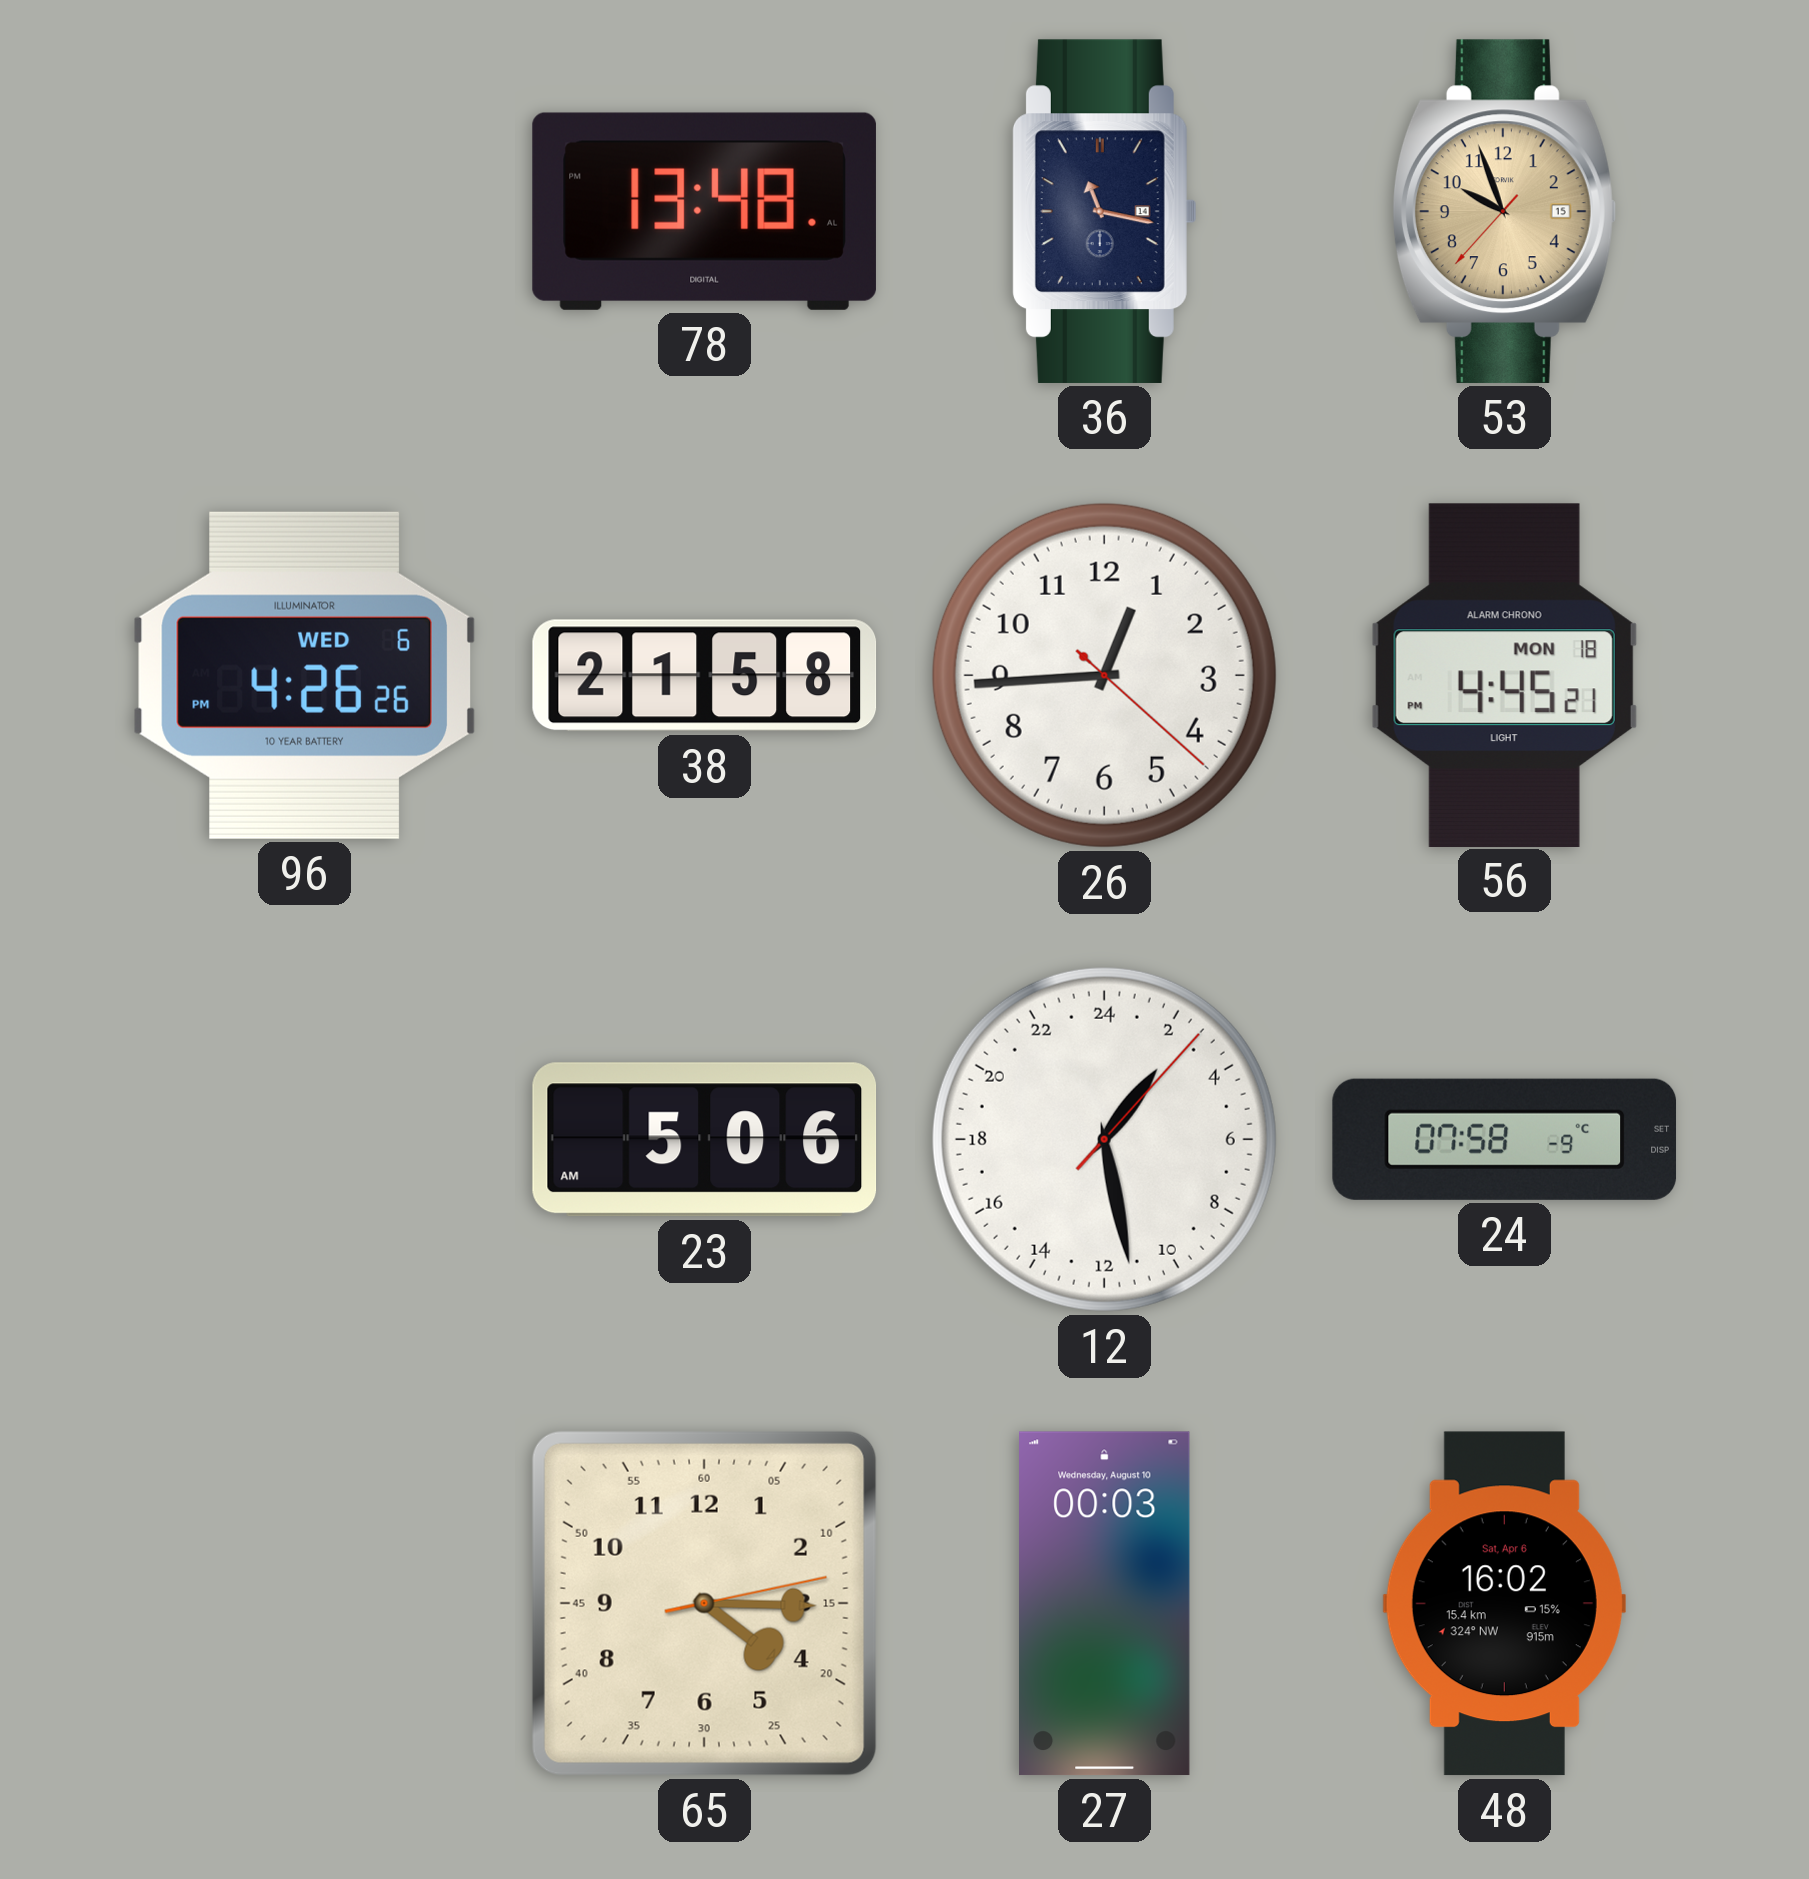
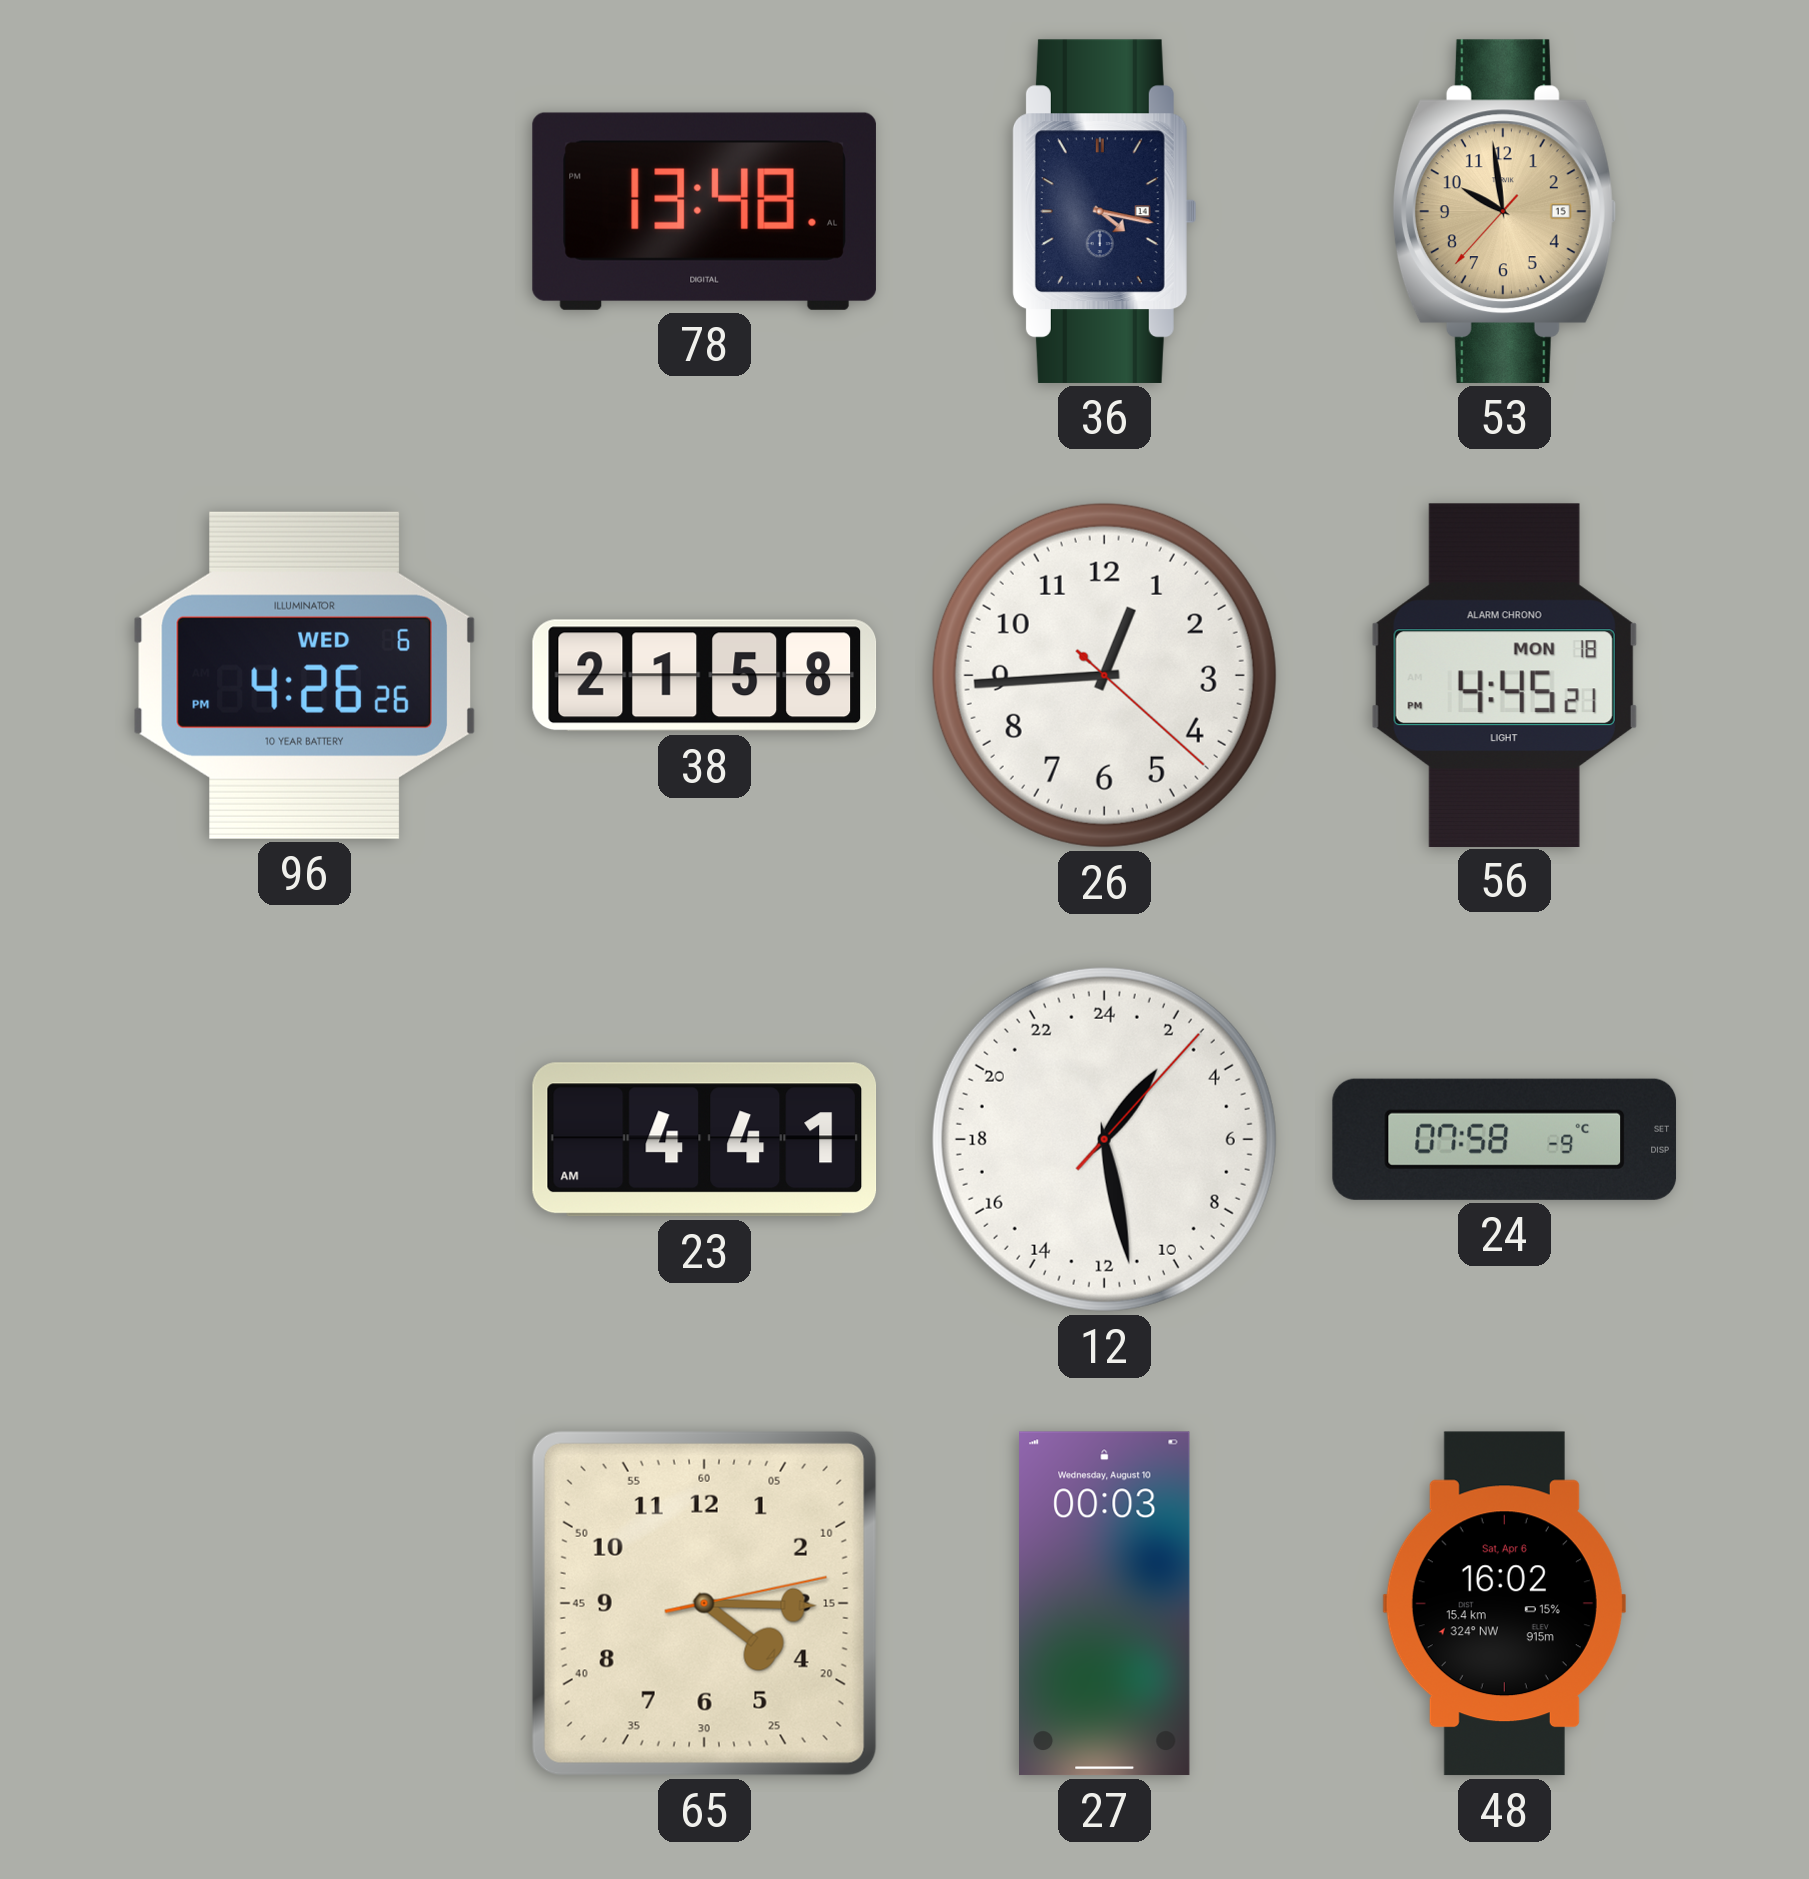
36: 11:17 -> 4:17 (1104, 211)
53: 9:56 -> 9:58 (1504, 211)
23: 5:06 -> 4:41 (705, 1140)
